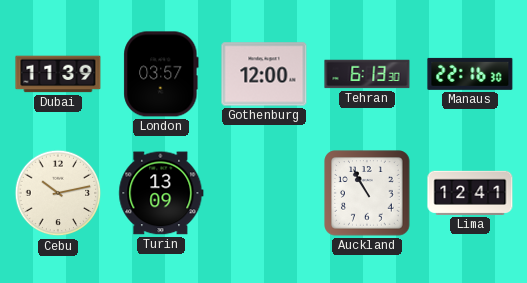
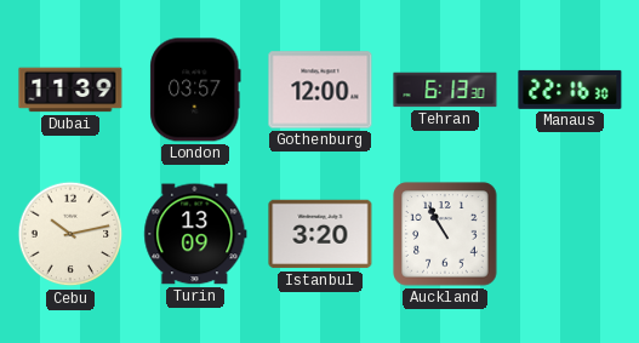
Istanbul: none -> 3:20 (320, 234)
Lima: 12:41 -> none (470, 193)
